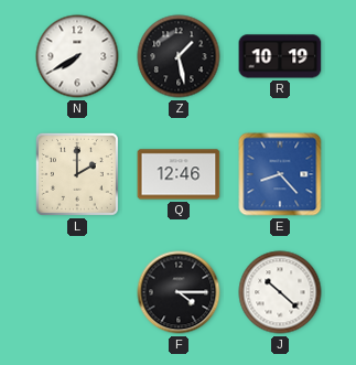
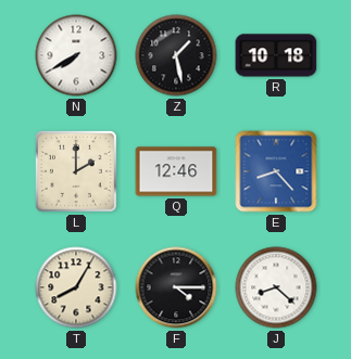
R: 10:19 -> 10:18 (276, 55)
T: none -> 8:05 (76, 287)
J: 10:22 -> 8:22 (276, 287)
